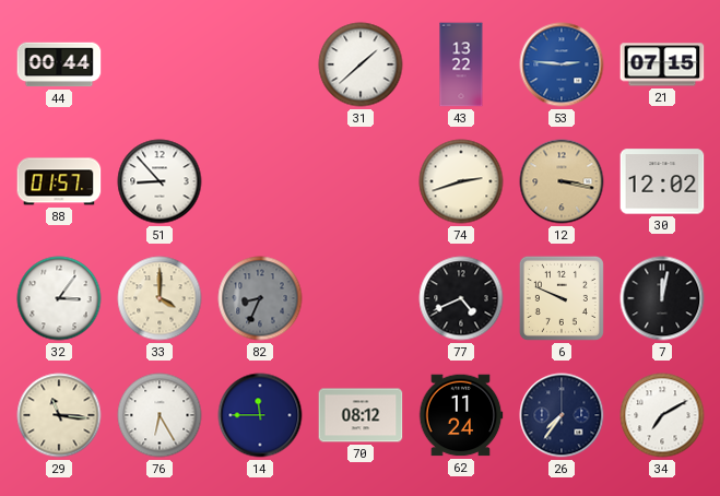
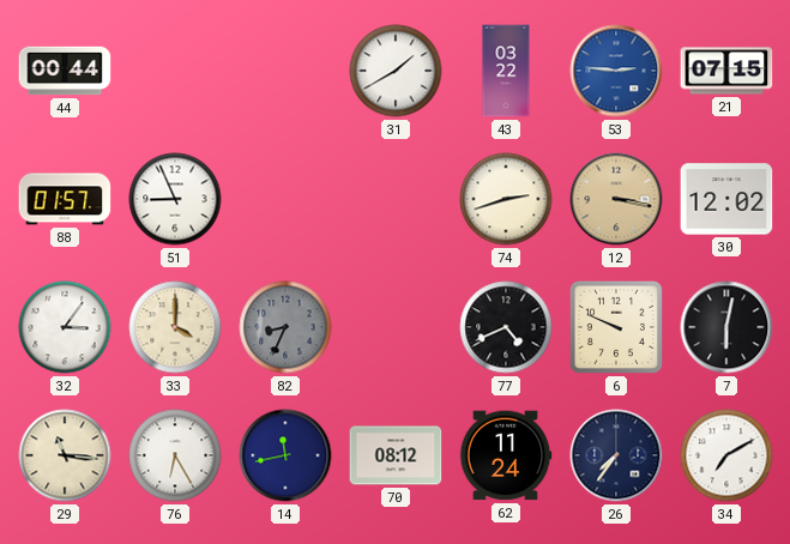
31: 1:38 -> 1:40 (396, 71)
43: 13:22 -> 03:22 (506, 71)
51: 8:53 -> 8:56 (175, 199)
7: 12:02 -> 6:02 (726, 327)
14: 11:45 -> 11:43 (285, 455)
